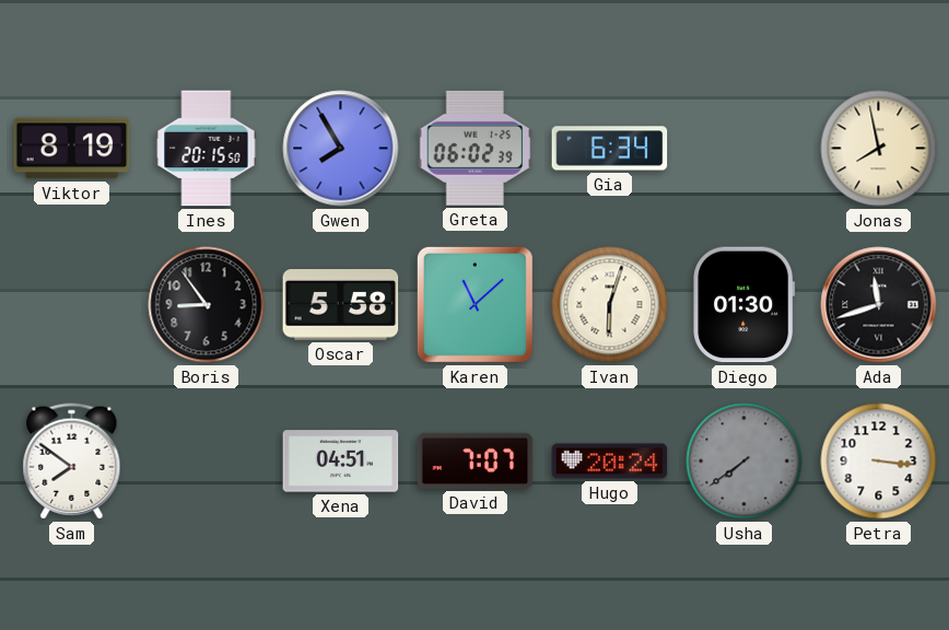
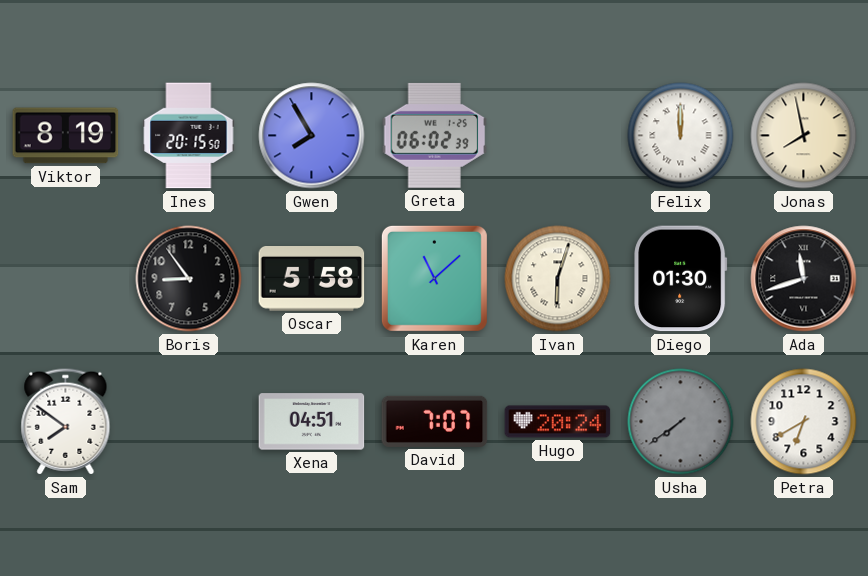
Gia: 6:34 -> none (610, 149)
Felix: none -> 12:00 (681, 136)
Petra: 3:16 -> 6:40 (804, 422)
